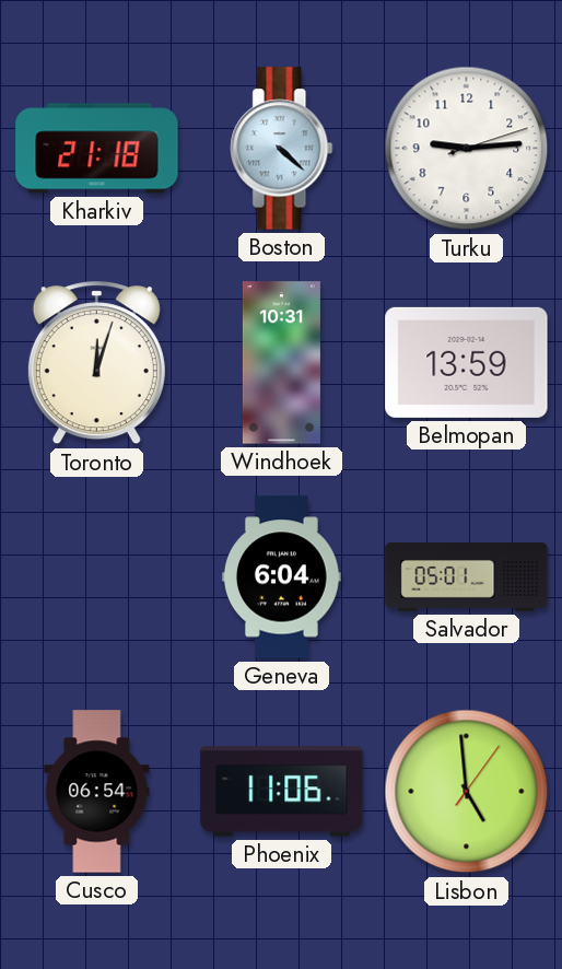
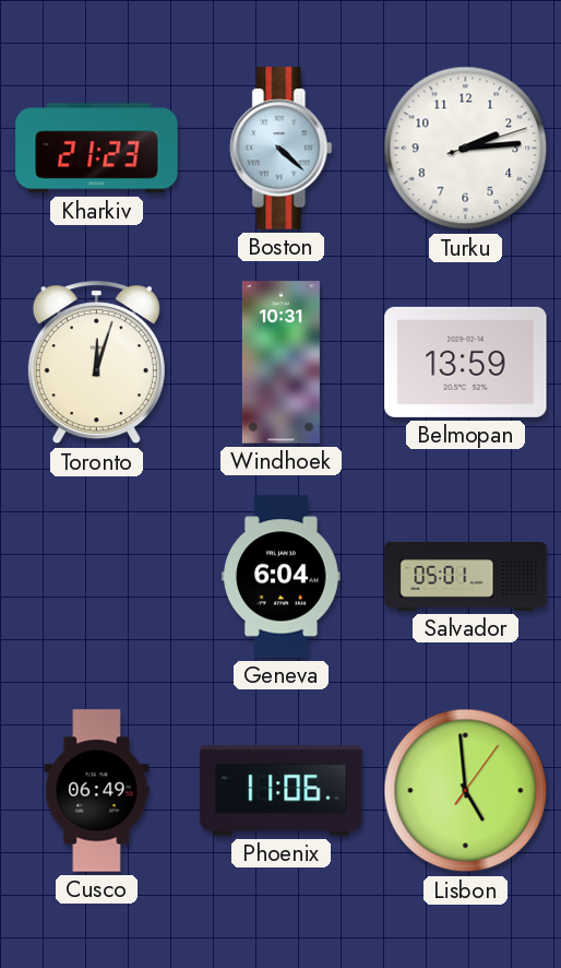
Kharkiv: 21:18 -> 21:23 (97, 149)
Turku: 9:14 -> 2:14 (466, 149)
Cusco: 06:54 -> 06:49 (97, 791)
